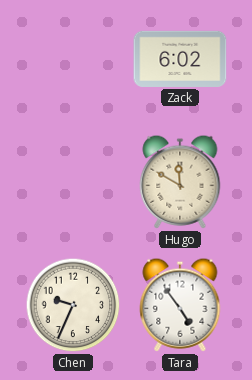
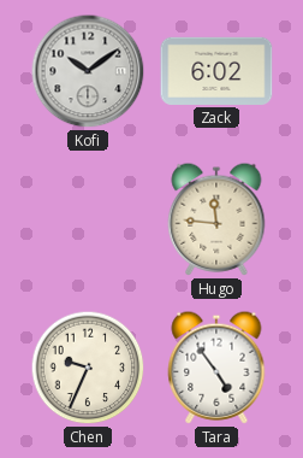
Kofi: none -> 10:09 (88, 71)
Hugo: 11:50 -> 11:46 (216, 219)
